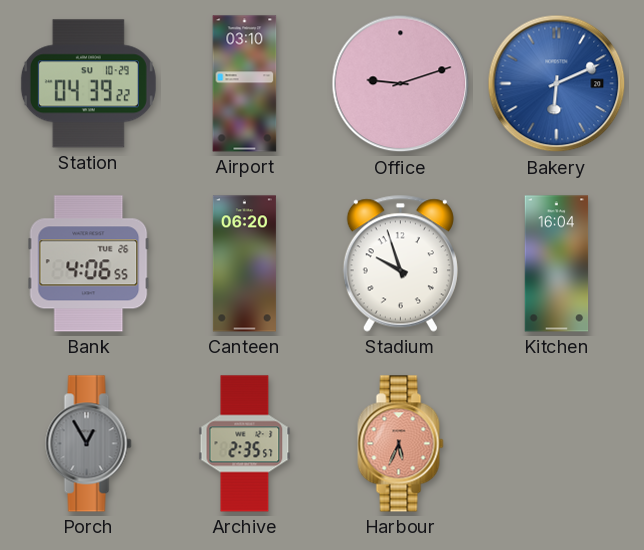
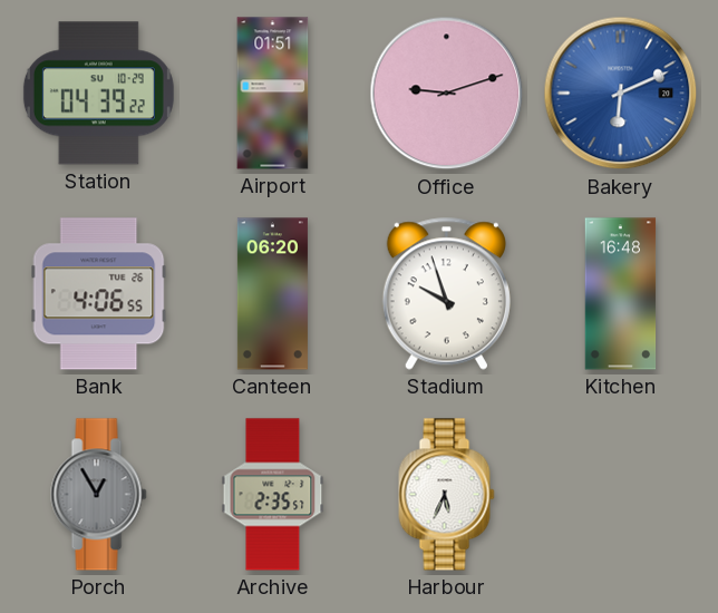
Airport: 03:10 -> 01:51 (273, 94)
Kitchen: 16:04 -> 16:48 (621, 294)
Harbour dial: salmon -> white (447, 495)
